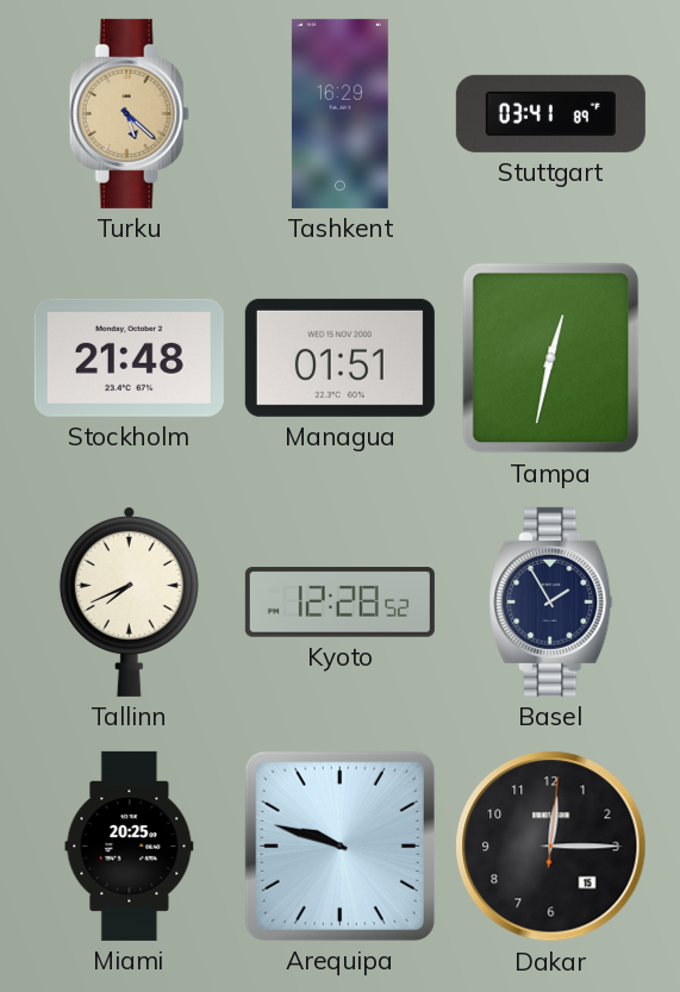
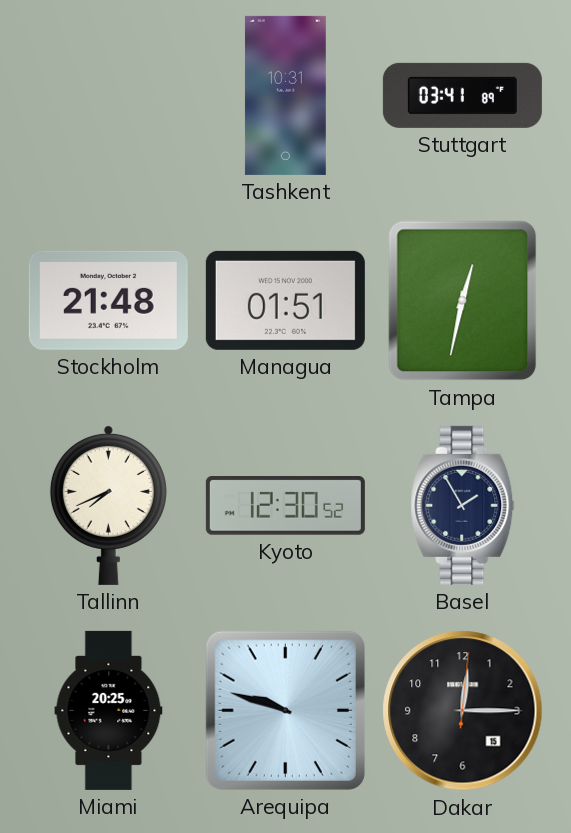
Turku: 5:22 -> none (129, 113)
Tashkent: 16:29 -> 10:31 (285, 95)
Kyoto: 12:28 -> 12:30 (285, 506)
